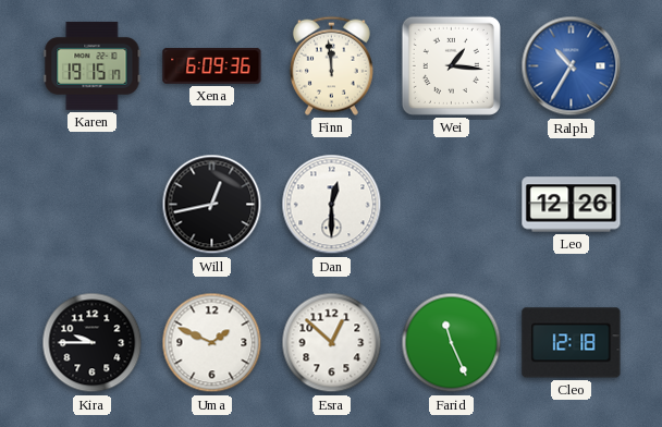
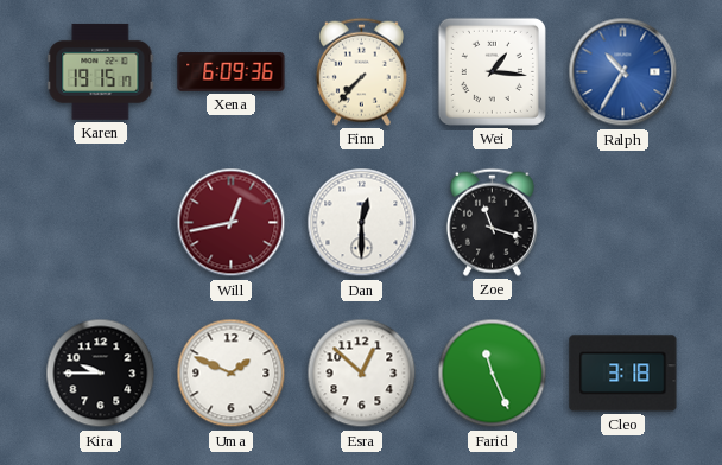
Finn: 11:59 -> 7:37 (361, 71)
Will dial: black -> burgundy (232, 223)
Zoe: none -> 11:18 (492, 222)
Leo: 12:26 -> none (572, 205)
Cleo: 12:18 -> 3:18 (623, 374)
